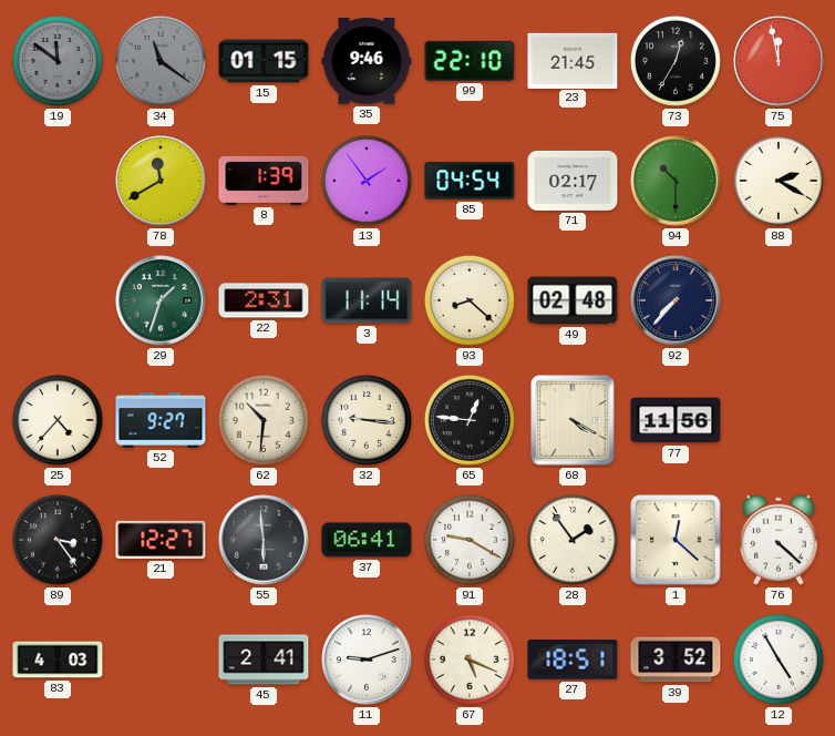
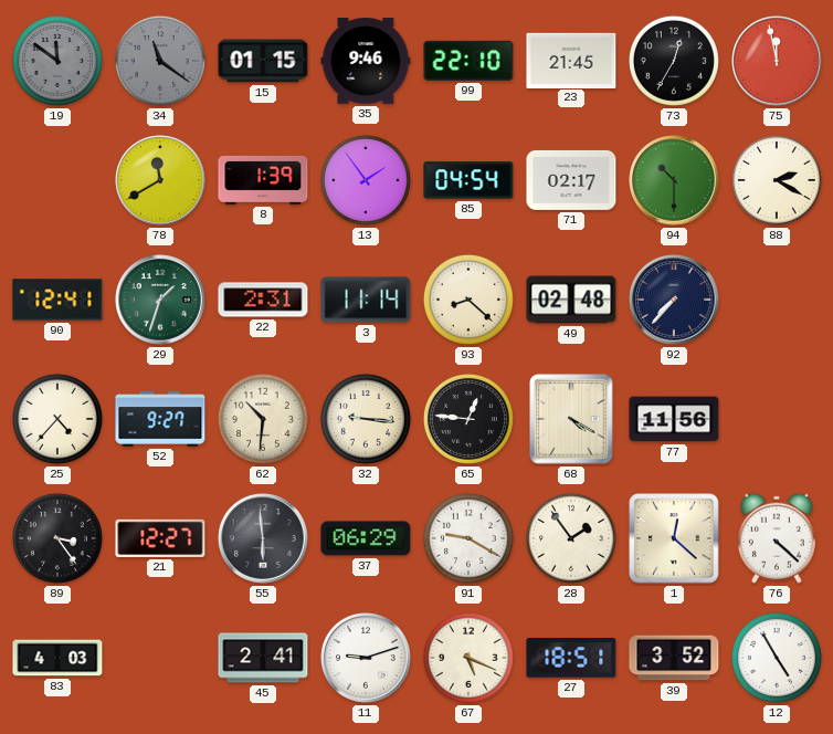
90: none -> 12:41 (57, 300)
37: 06:41 -> 06:29 (366, 538)
